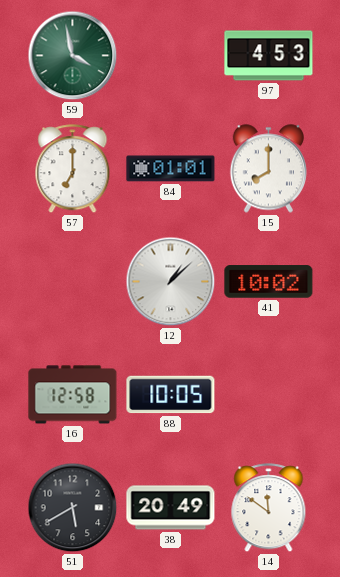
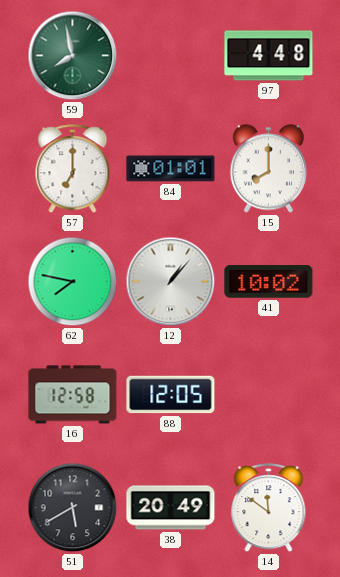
59: 3:58 -> 7:58 (73, 56)
97: 4:53 -> 4:48 (269, 56)
62: none -> 7:47 (73, 282)
12: 1:08 -> 1:07 (171, 282)
88: 10:05 -> 12:05 (171, 395)
